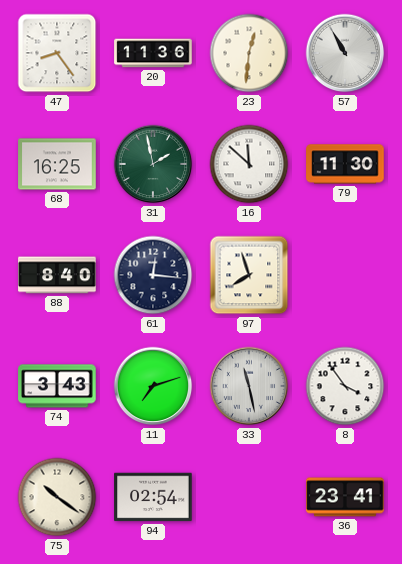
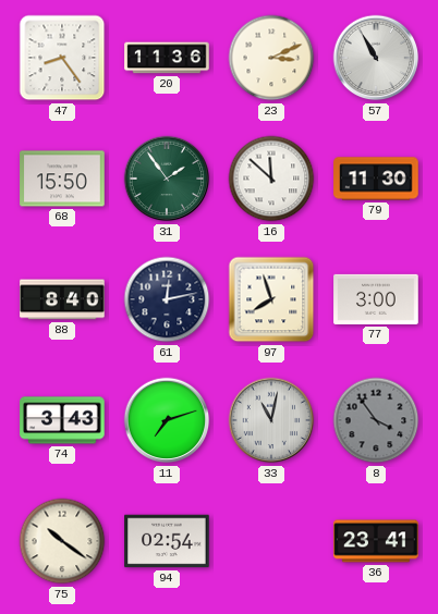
23: 12:31 -> 3:11 (271, 58)
68: 16:25 -> 15:50 (62, 179)
31: 1:58 -> 1:54 (167, 179)
61: 12:16 -> 12:13 (167, 299)
77: none -> 3:00 (376, 299)
33: 11:28 -> 11:02 (271, 420)
8 dial: white -> grey (376, 420)
